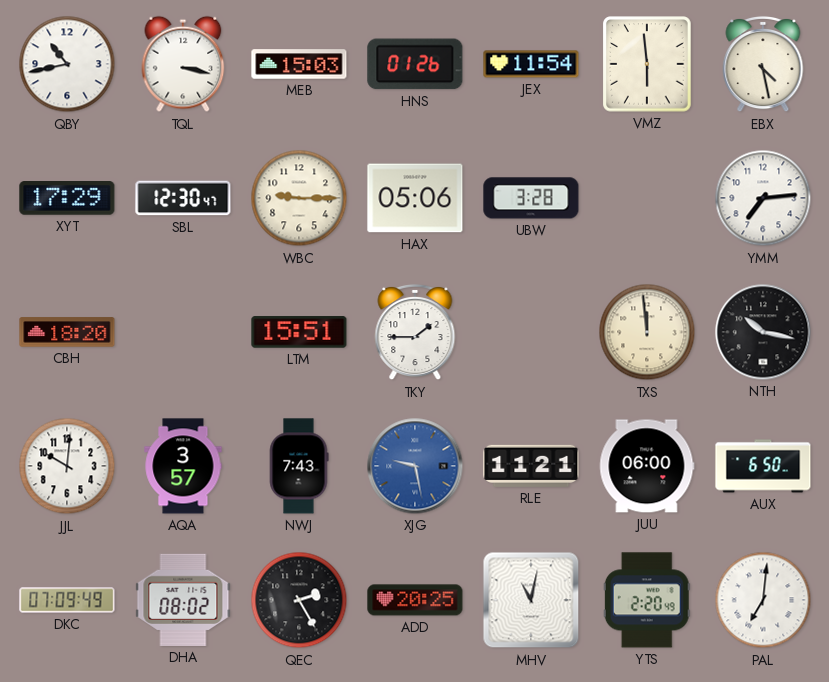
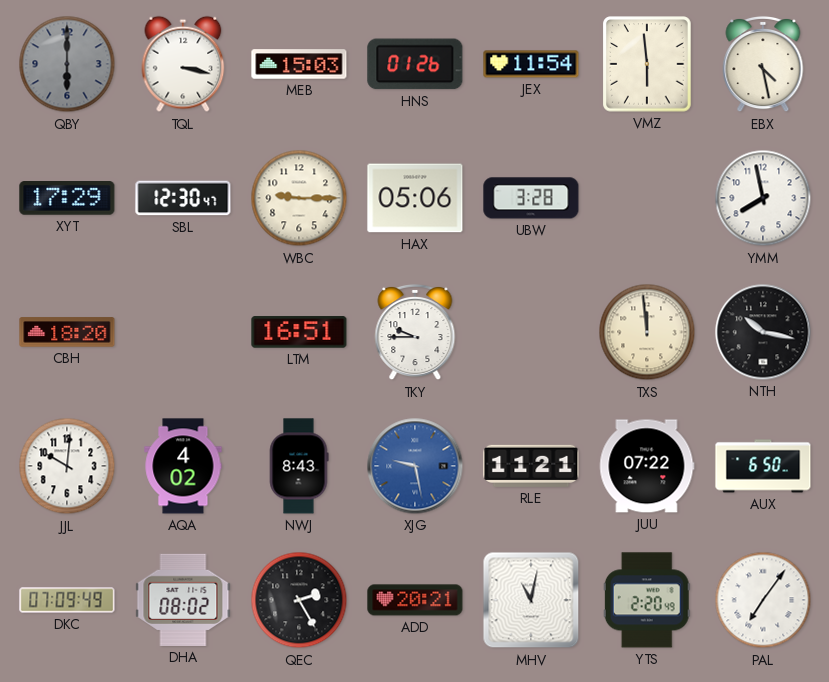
QBY: 10:43 -> 6:00 (67, 64)
QBY dial: white -> grey (67, 64)
YMM: 7:14 -> 7:58 (763, 198)
LTM: 15:51 -> 16:51 (299, 332)
TKY: 1:45 -> 9:45 (415, 332)
AQA: 3:57 -> 4:02 (183, 466)
NWJ: 7:43 -> 8:43 (299, 466)
JUU: 06:00 -> 07:22 (647, 466)
ADD: 20:25 -> 20:21 (415, 600)
PAL: 7:01 -> 7:06 (763, 600)
